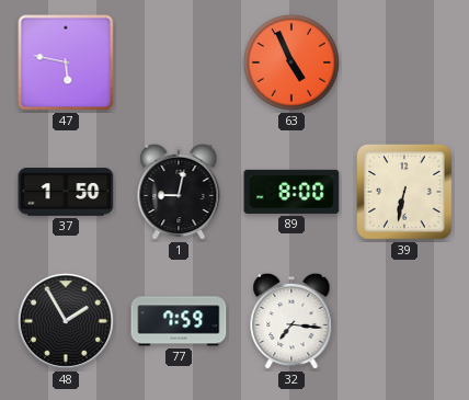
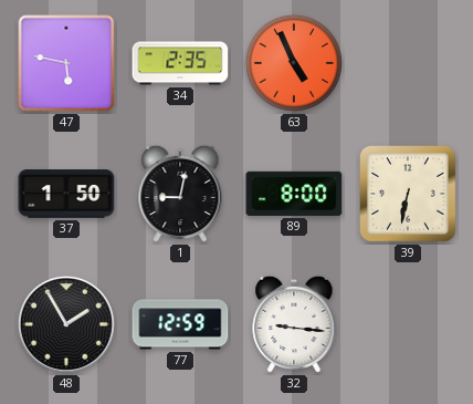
34: none -> 2:35 (180, 63)
77: 7:59 -> 12:59 (180, 324)
32: 7:16 -> 9:16 (294, 324)
